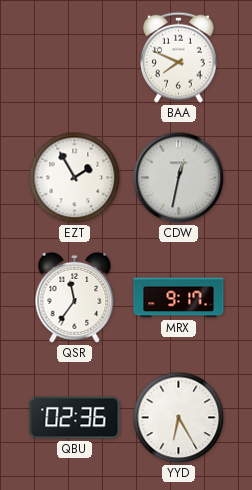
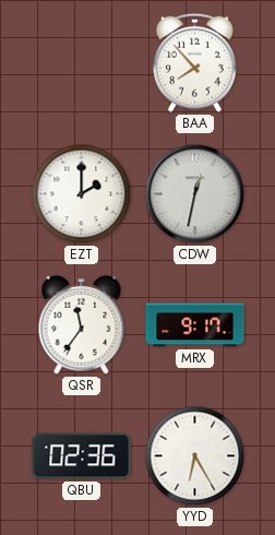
BAA: 7:49 -> 7:53 (195, 62)
EZT: 1:55 -> 2:00 (82, 194)
